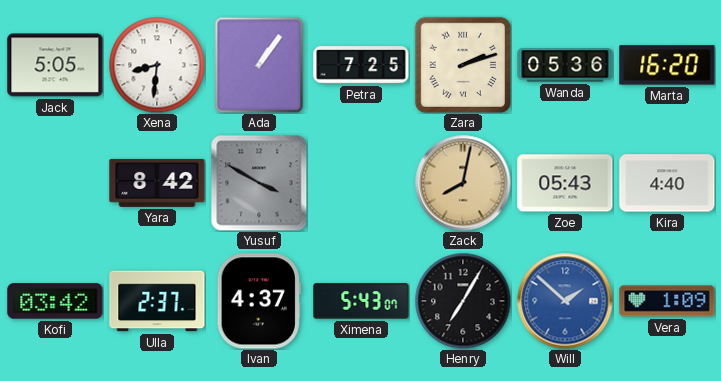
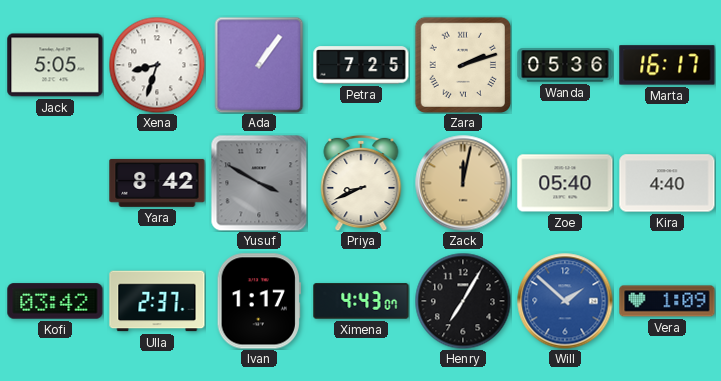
Xena: 8:31 -> 8:33 (157, 65)
Marta: 16:20 -> 16:17 (667, 65)
Priya: none -> 8:41 (361, 183)
Zack: 8:02 -> 12:02 (463, 183)
Zoe: 05:43 -> 05:40 (565, 183)
Ivan: 4:37 -> 1:17 (259, 301)
Ximena: 5:43 -> 4:43 (361, 301)
